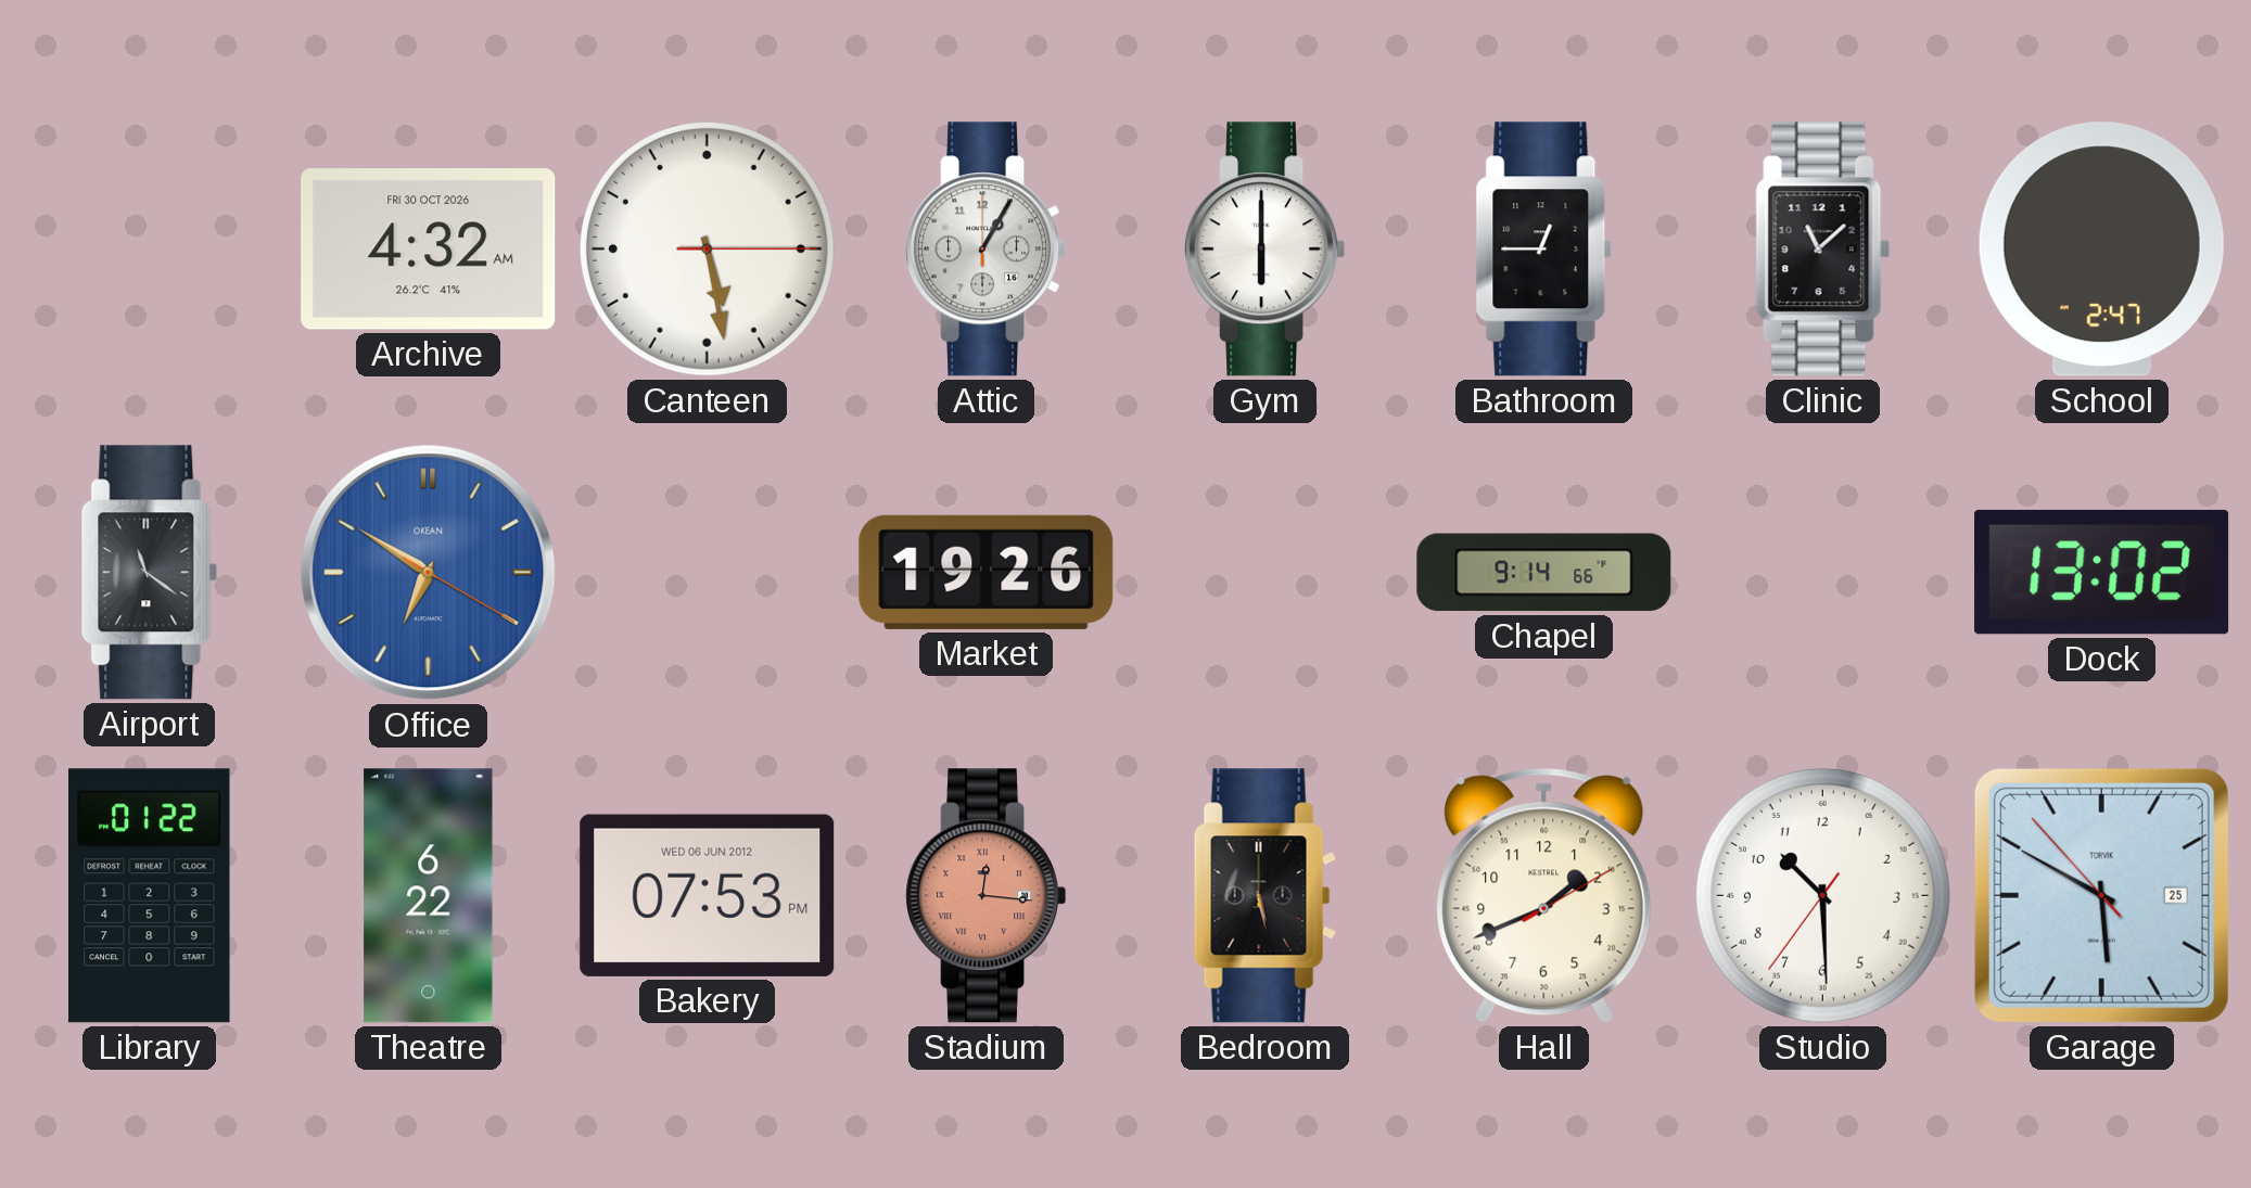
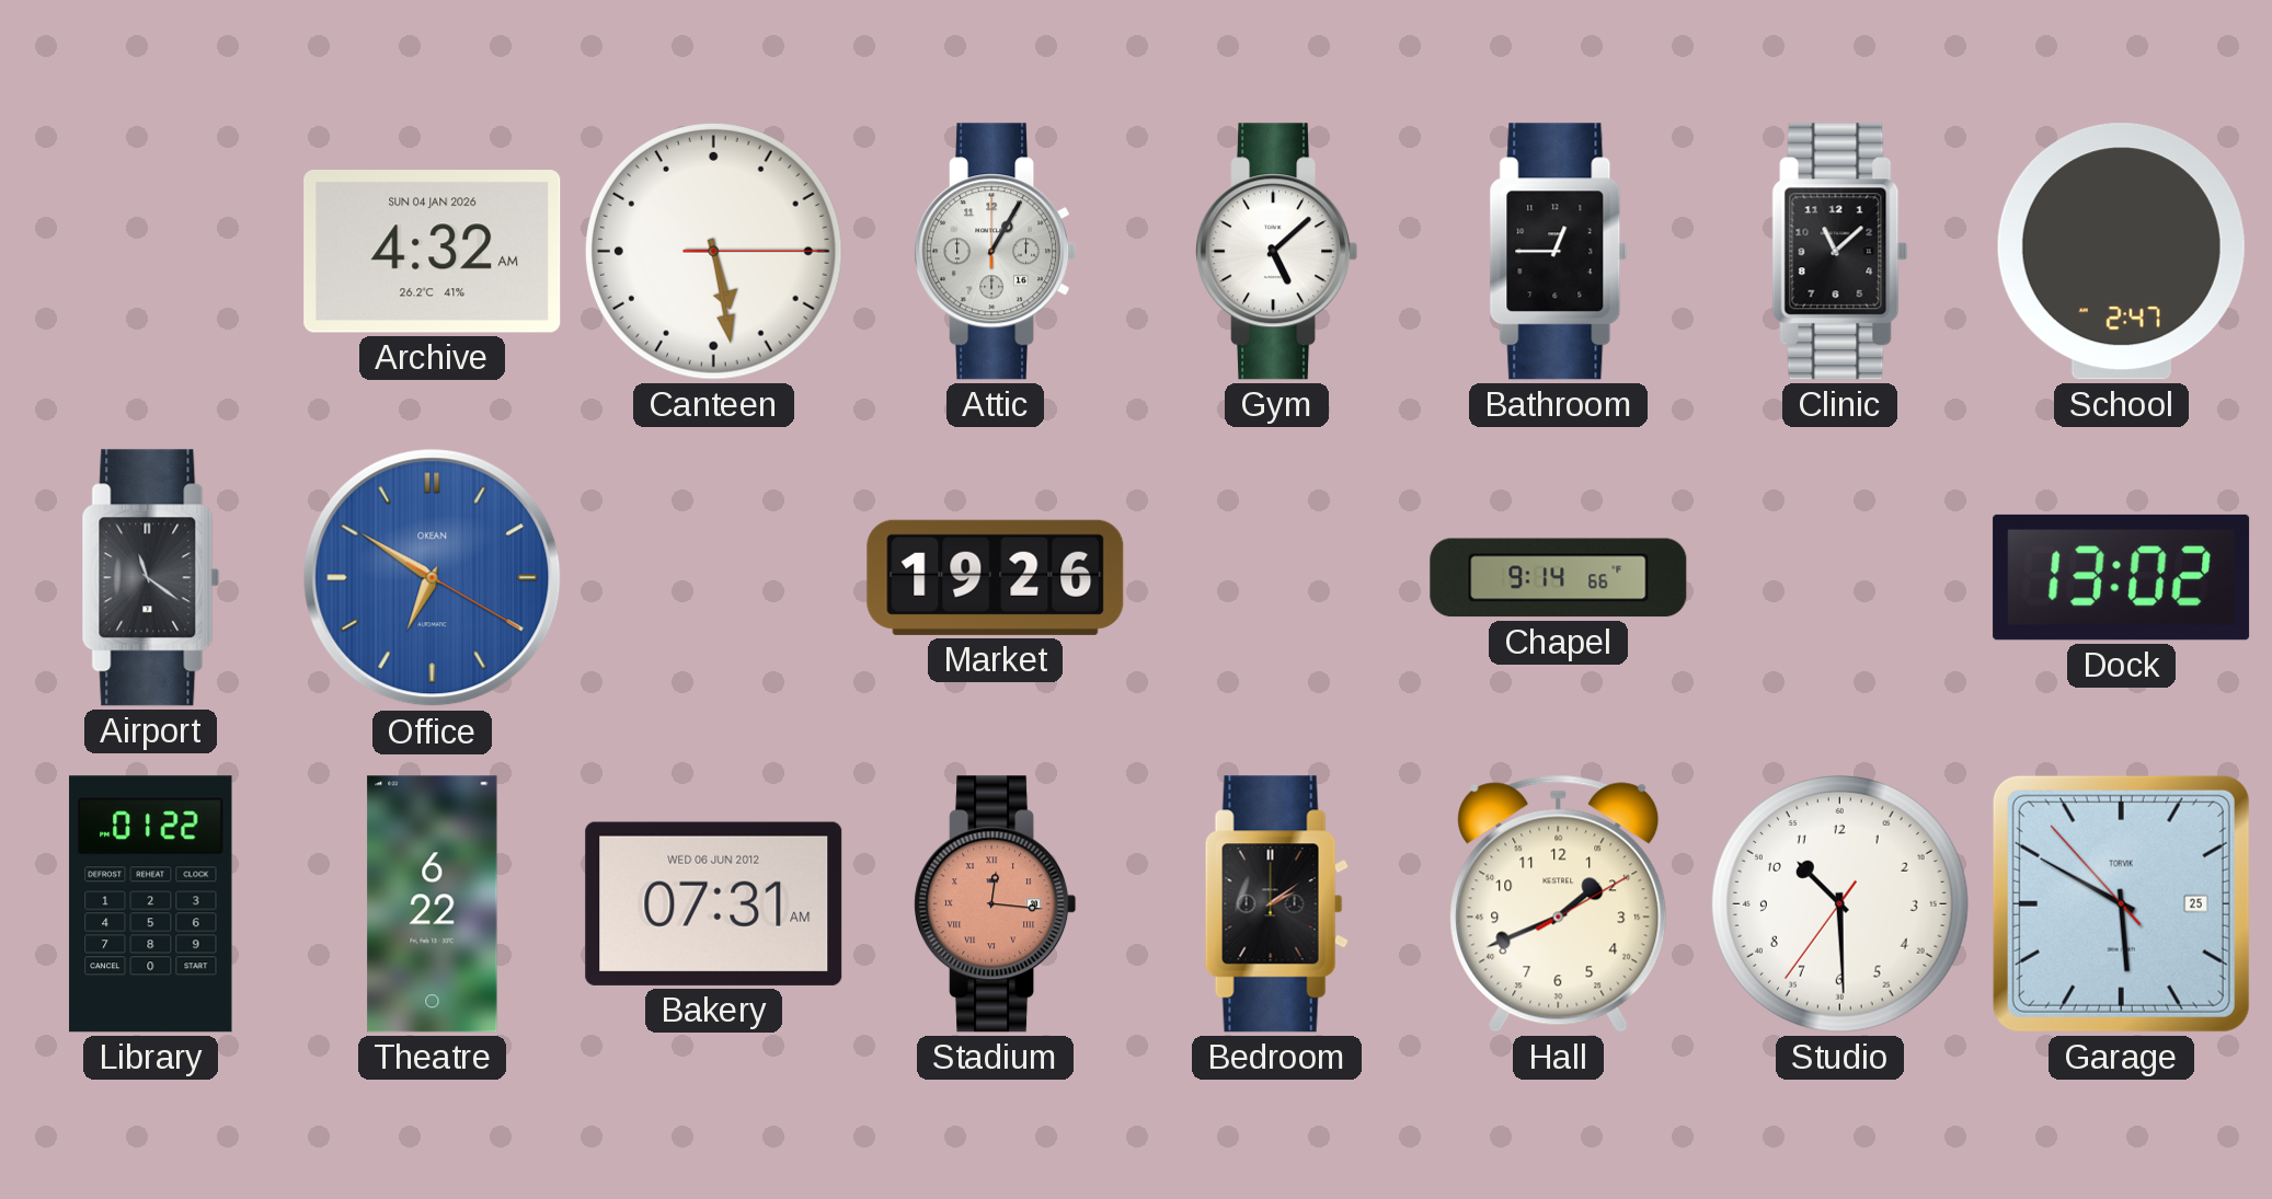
Archive date: FRI 30 OCT 2026 -> SUN 04 JAN 2026 (433, 252)
Gym: 6:00 -> 5:08 (1277, 252)
Bakery: 07:53 -> 07:31 (714, 903)
Bedroom: 5:28 -> 2:09 (1276, 904)
